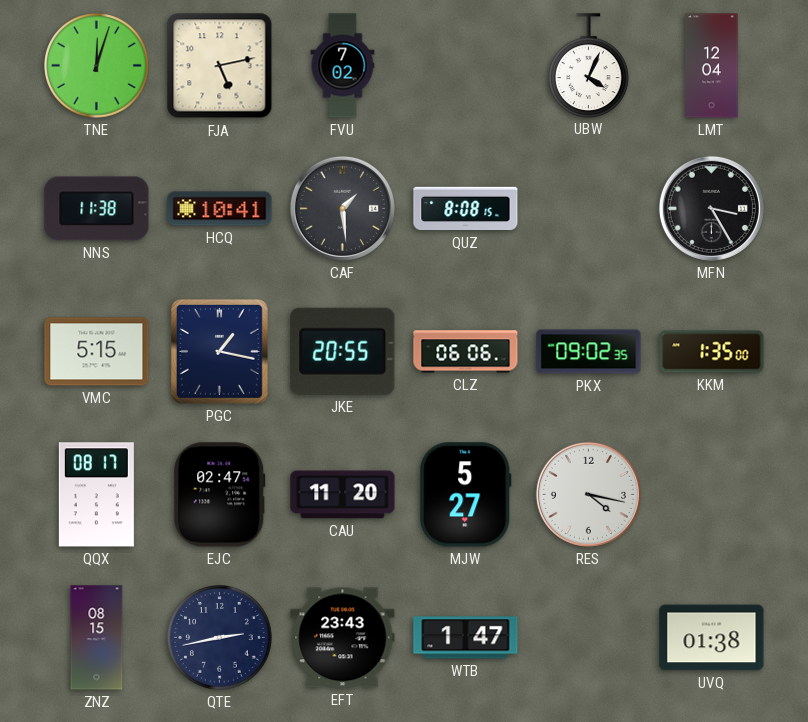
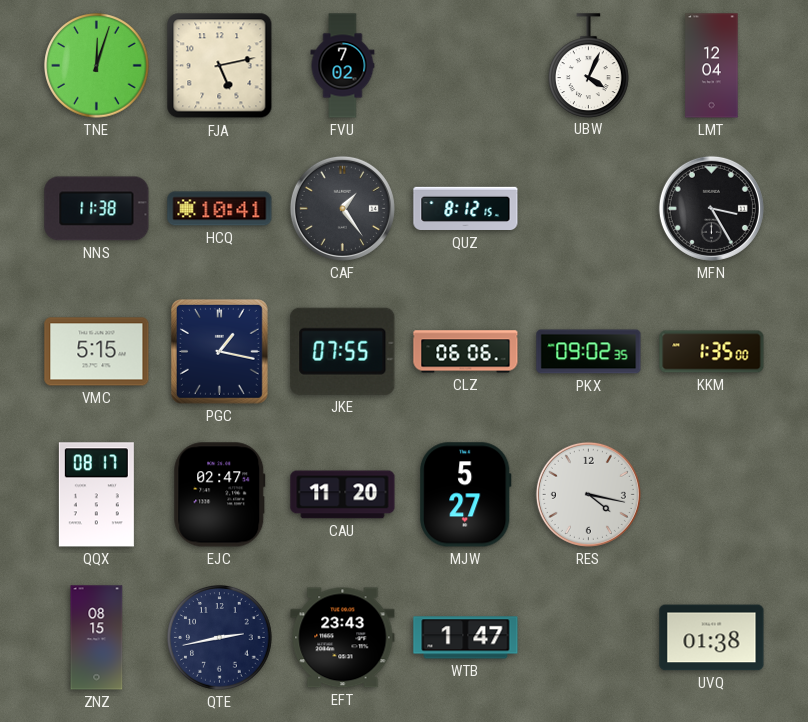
CAF: 1:29 -> 1:24 (342, 208)
QUZ: 8:08 -> 8:12 (466, 209)
JKE: 20:55 -> 07:55 (343, 351)
